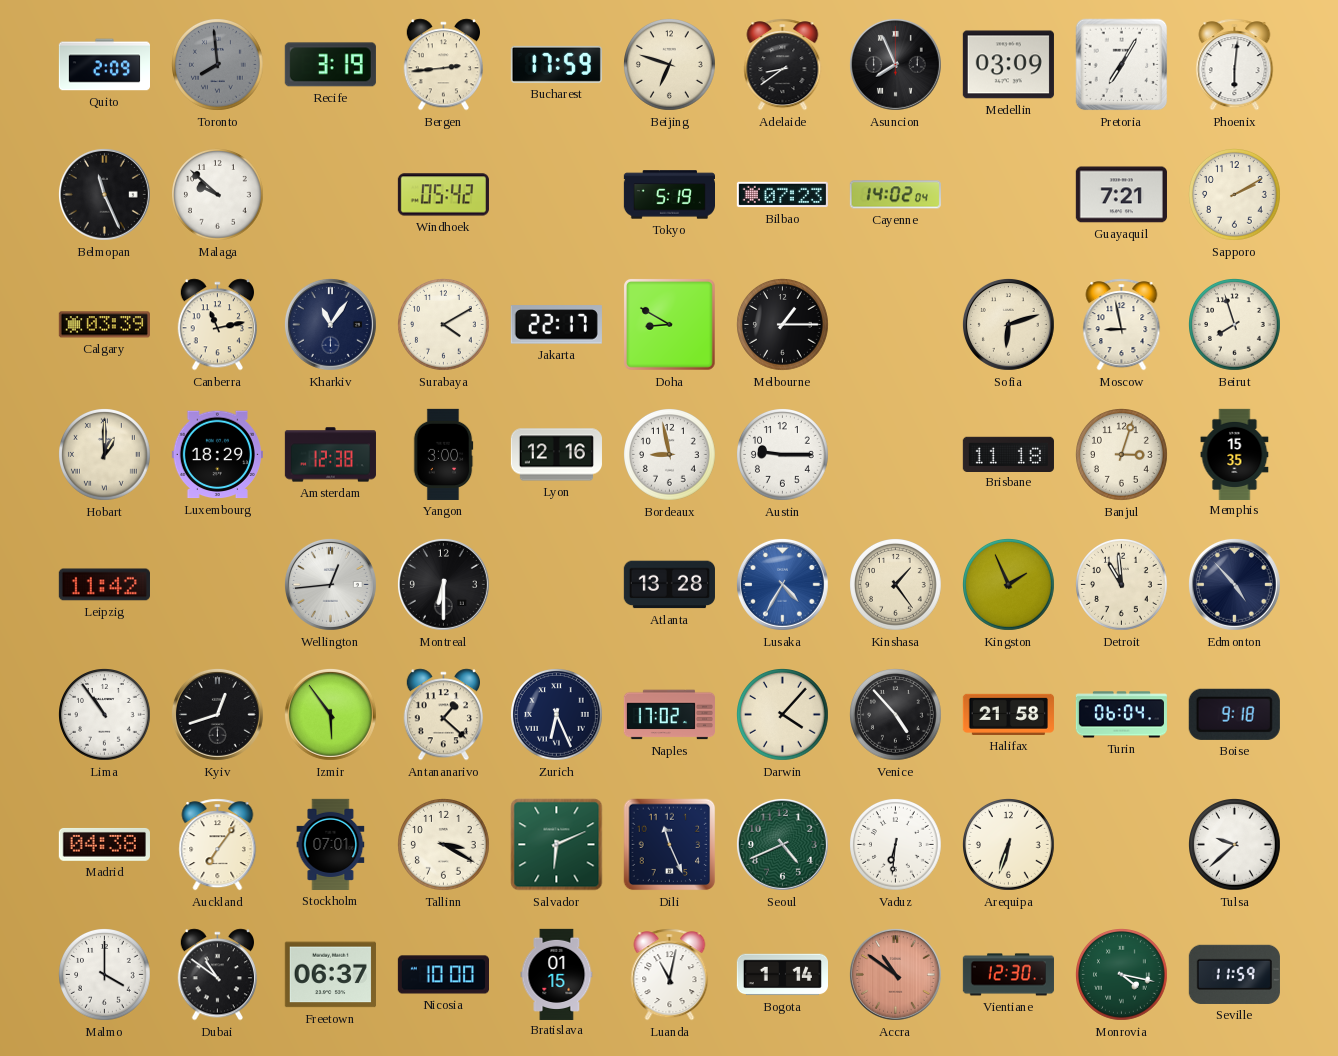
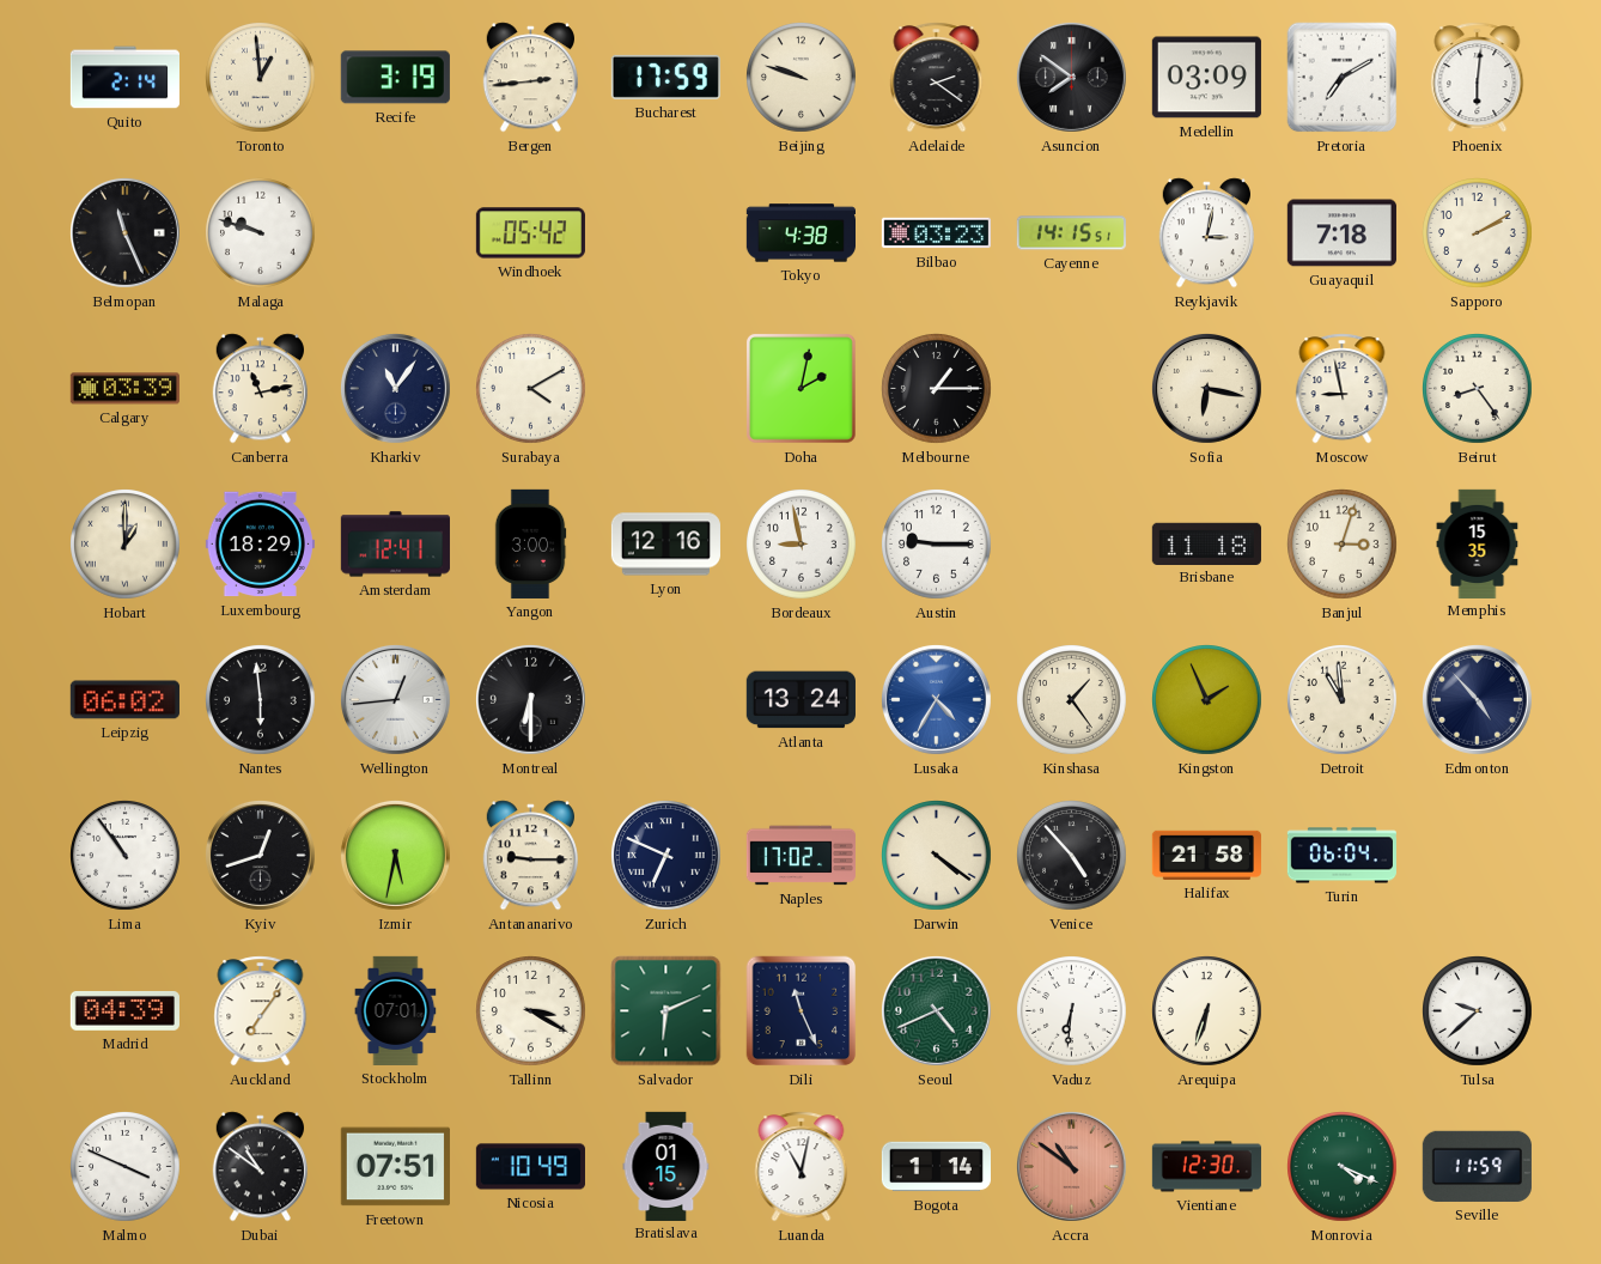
Quito: 2:09 -> 2:14 (124, 78)
Toronto: 7:59 -> 12:59 (261, 78)
Toronto dial: grey -> cream (261, 78)
Beijing: 6:48 -> 9:48 (802, 78)
Adelaide: 8:39 -> 2:21 (937, 78)
Asuncion: 7:56 -> 7:51 (1071, 77)
Pretoria: 7:05 -> 7:10 (1343, 78)
Malaga: 9:52 -> 9:48 (261, 233)
Tokyo: 5:19 -> 4:38 (801, 233)
Bilbao: 07:23 -> 03:23 (936, 233)
Cayenne: 14:02 -> 14:15 (1071, 233)
Reykjavik: none -> 3:02 (1206, 233)
Guayaquil: 7:21 -> 7:18 (1341, 233)
Jakarta: 22:17 -> none (556, 325)
Doha: 8:50 -> 2:02 (801, 388)
Sofia: 6:12 -> 6:17 (1206, 388)
Beirut: 7:57 -> 8:24 (1478, 389)
Amsterdam: 12:38 -> 12:41 (395, 545)
Leipzig: 11:42 -> 06:02 (124, 700)
Nantes: none -> 5:59 (261, 700)
Atlanta: 13:28 -> 13:24 (801, 700)
Izmir: 5:54 -> 5:32 (395, 855)
Antananarivo: 1:22 -> 9:15 (530, 856)
Zurich: 6:26 -> 6:49 (666, 856)
Darwin: 4:07 -> 4:21 (937, 856)
Boise: 9:18 -> none (1234, 714)
Madrid: 04:38 -> 04:39 (124, 1010)
Malmo: 4:00 -> 3:49 (126, 1167)
Freetown: 06:37 -> 07:51 (395, 1167)
Nicosia: 10:00 -> 10:49 (530, 1167)
Monrovia: 4:17 -> 4:19 (1343, 1167)
